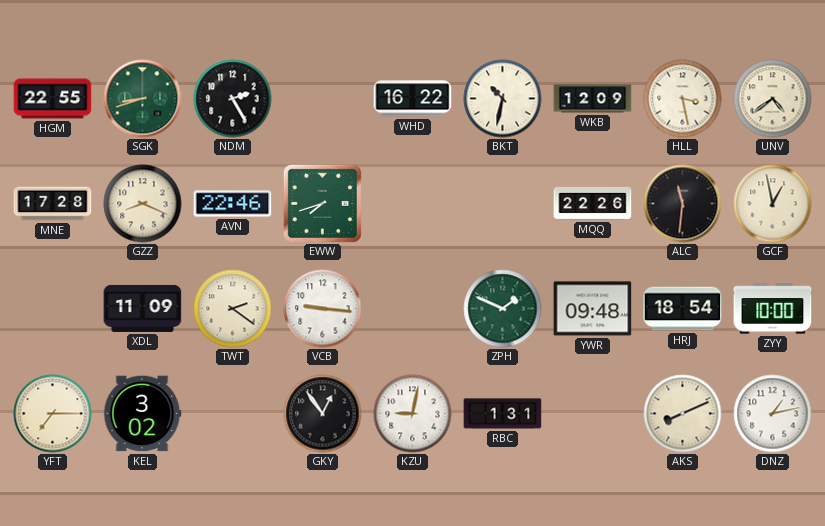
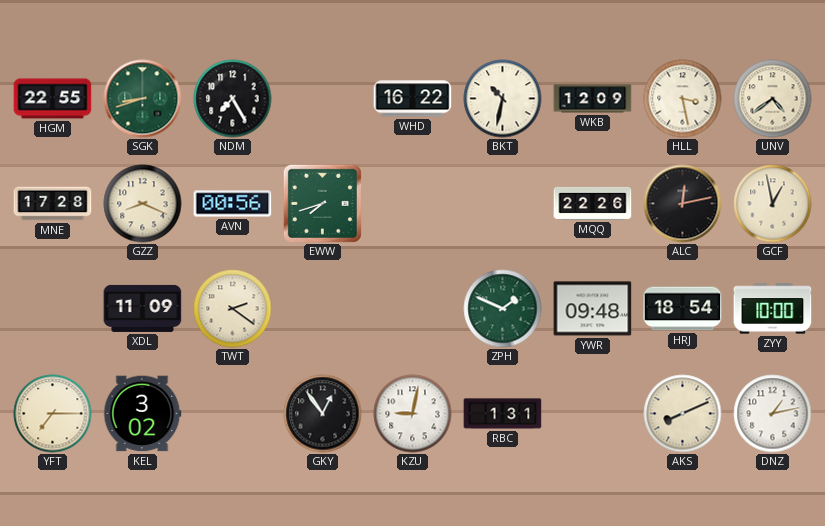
NDM: 2:25 -> 7:25 (233, 99)
AVN: 22:46 -> 00:56 (233, 204)
ALC: 11:31 -> 12:13 (683, 204)
VCB: 9:16 -> none (323, 309)
